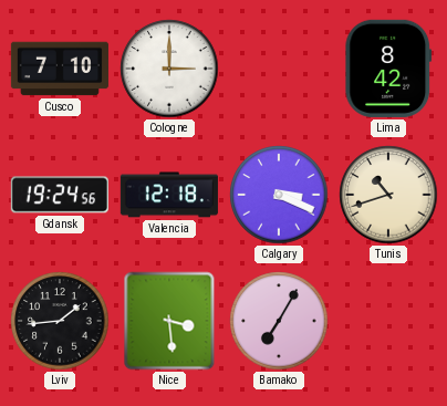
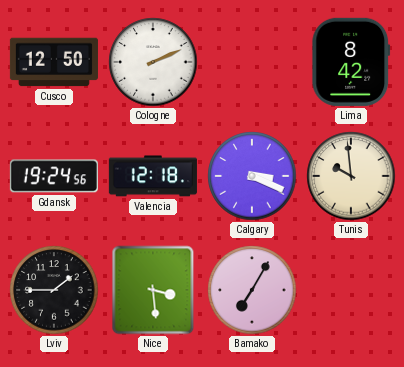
Cusco: 7:10 -> 12:50 (54, 62)
Cologne: 3:00 -> 2:11 (153, 62)
Tunis: 10:42 -> 9:59 (351, 176)
Lviv: 1:44 -> 1:45 (54, 290)
